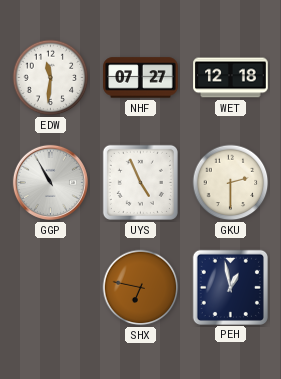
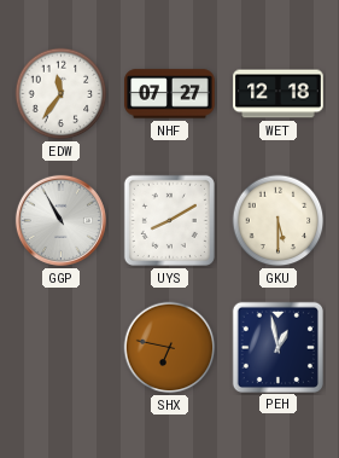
EDW: 11:31 -> 11:36 (62, 94)
UYS: 4:56 -> 8:10 (169, 220)
GKU: 2:30 -> 5:30 (279, 221)
